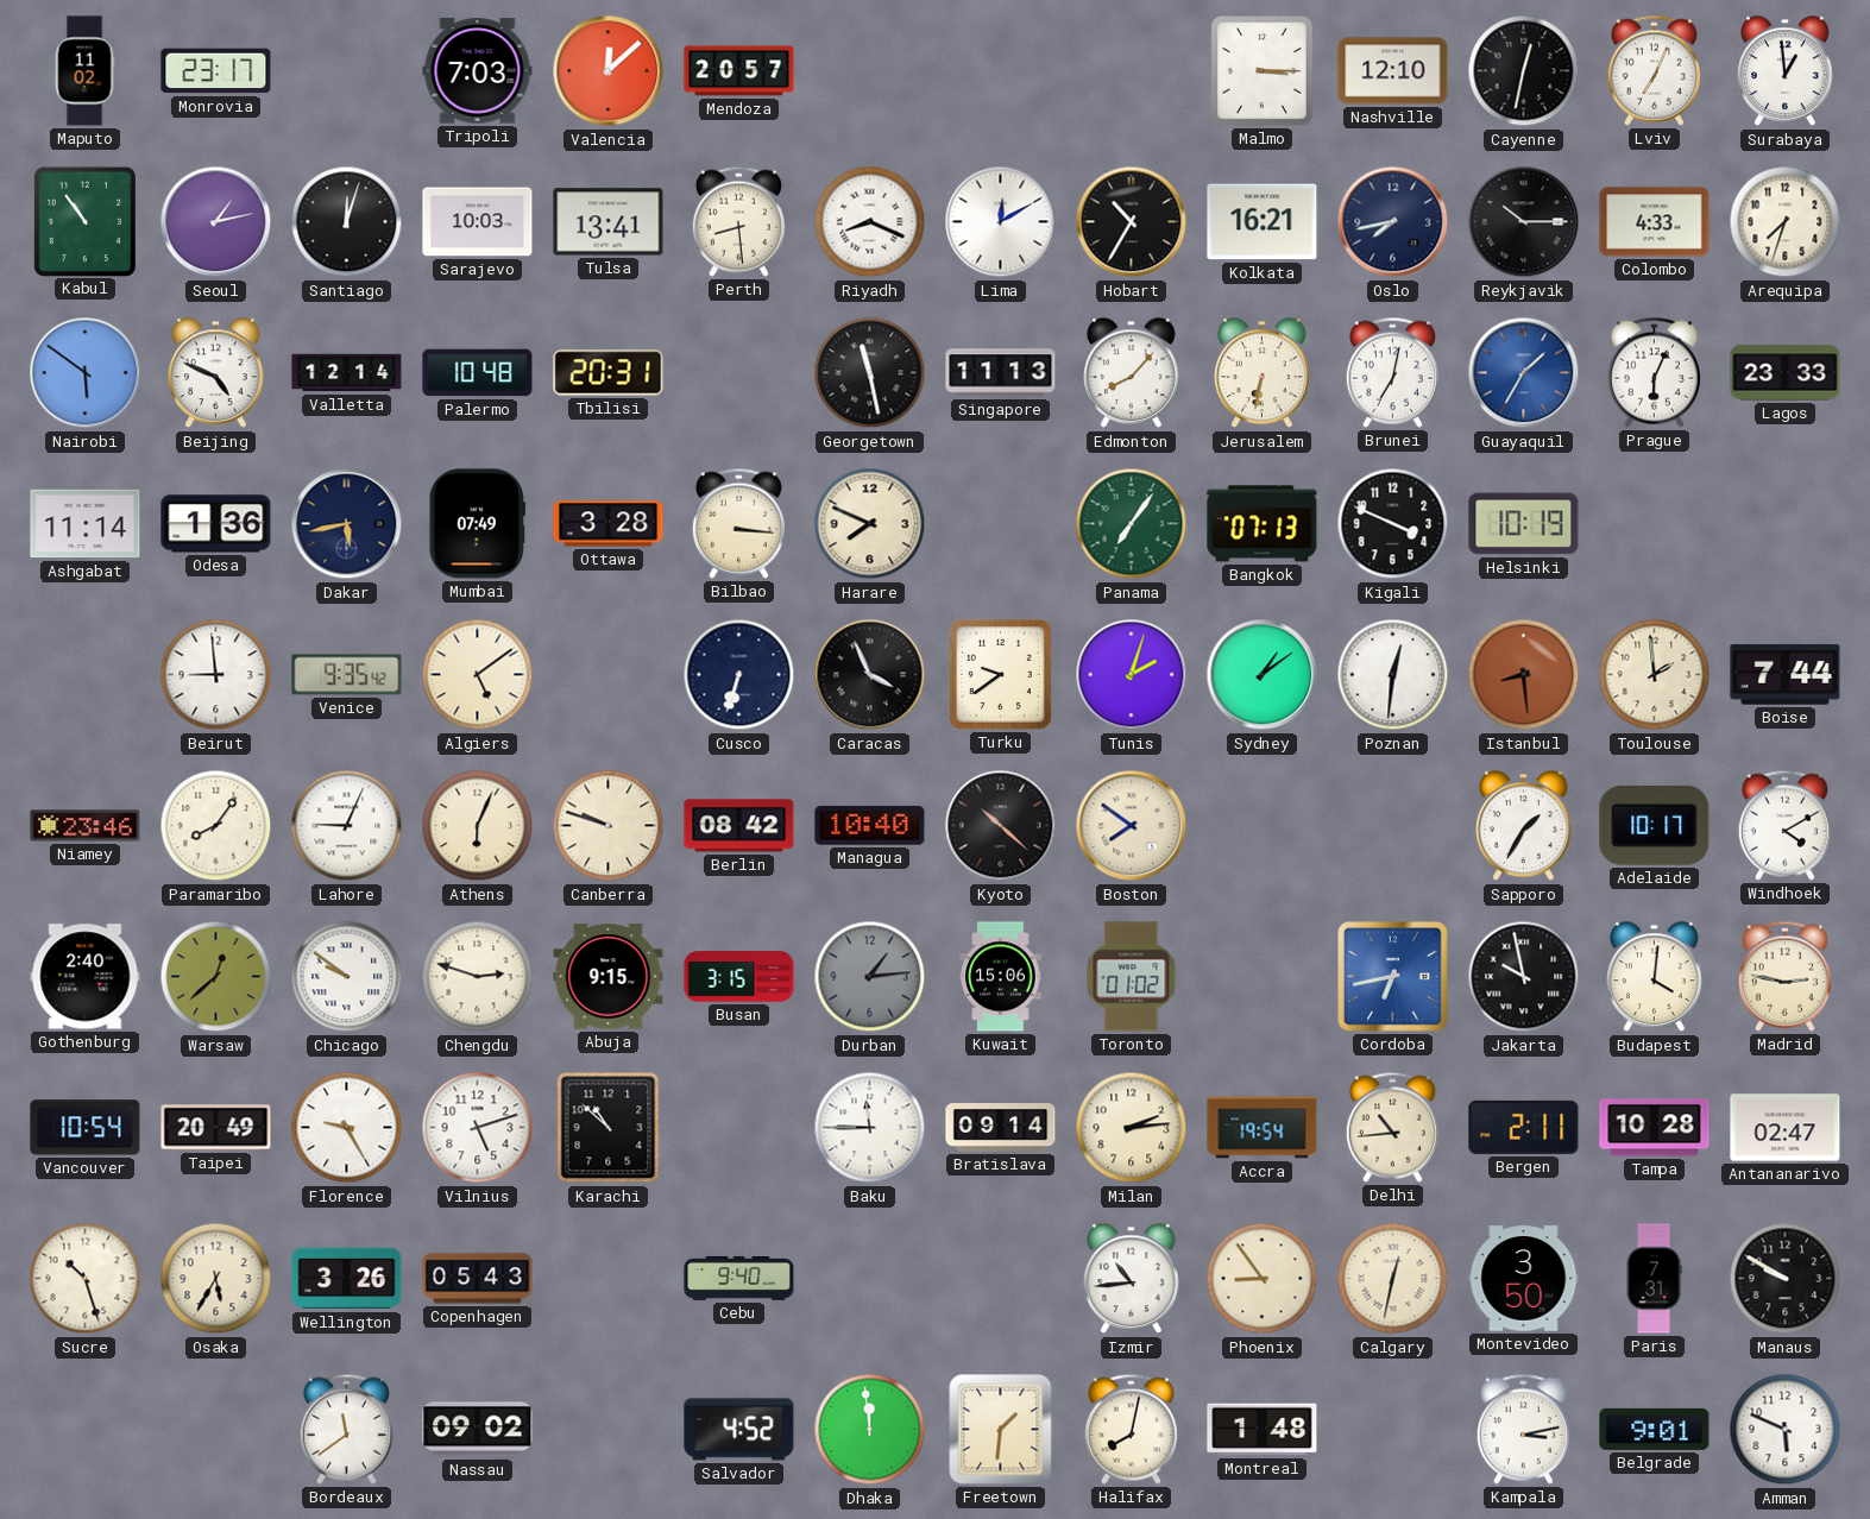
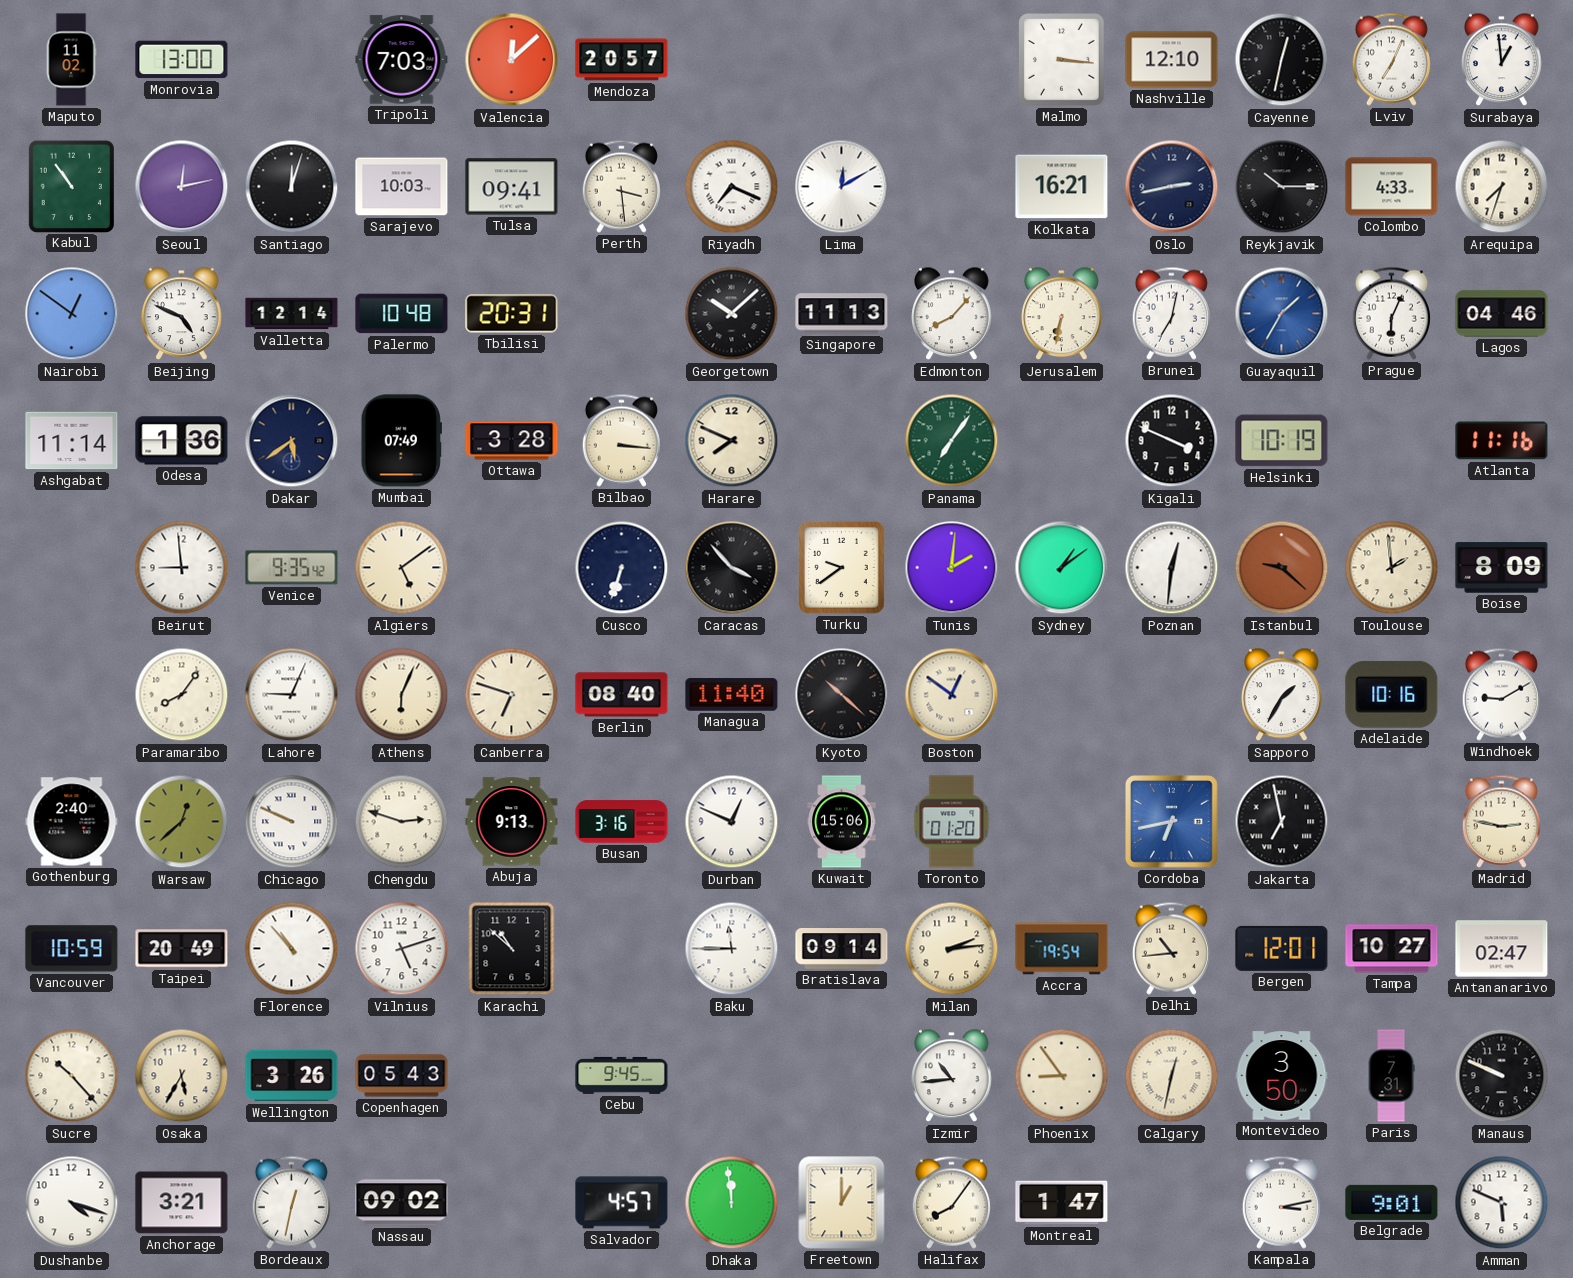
Monrovia: 23:17 -> 13:00 (182, 60)
Malmo: 3:15 -> 3:16 (1062, 60)
Seoul: 1:13 -> 12:13 (182, 187)
Tulsa: 13:41 -> 09:41 (512, 187)
Perth: 8:29 -> 3:29 (621, 186)
Riyadh: 8:19 -> 7:19 (732, 187)
Hobart: 10:35 -> none (1132, 222)
Oslo: 7:43 -> 2:43 (1172, 187)
Nairobi: 5:51 -> 12:51 (72, 314)
Georgetown: 11:28 -> 10:08 (732, 314)
Lagos: 23:33 -> 04:46 (1502, 314)
Dakar: 5:43 -> 5:39 (292, 441)
Bangkok: 07:13 -> none (1263, 524)
Atlanta: none -> 11:16 (1502, 441)
Caracas: 3:56 -> 3:53 (732, 568)
Tunis: 2:03 -> 2:01 (952, 568)
Istanbul: 8:29 -> 9:22 (1282, 568)
Boise: 7:44 -> 8:09 (1502, 568)
Niamey: 23:46 -> none (86, 826)
Canberra: 9:48 -> 6:48 (512, 695)
Berlin: 08:42 -> 08:40 (622, 695)
Managua: 10:40 -> 11:40 (732, 695)
Boston: 7:51 -> 12:51 (952, 695)
Adelaide: 10:17 -> 10:16 (1392, 694)
Windhoek: 4:10 -> 9:10 (1501, 694)
Chicago: 9:51 -> 9:49 (292, 822)
Abuja: 9:15 -> 9:13 (512, 822)
Busan: 3:15 -> 3:16 (622, 822)
Durban: 1:14 -> 12:49 (732, 822)
Durban dial: grey -> white (732, 822)
Toronto: 01:02 -> 01:20 (952, 822)
Jakarta: 9:58 -> 6:58 (1282, 822)
Budapest: 4:01 -> none (1655, 977)
Vancouver: 10:54 -> 10:59 (72, 949)
Florence: 9:25 -> 10:53 (292, 949)
Bergen: 2:11 -> 12:01 (1282, 948)
Tampa: 10:28 -> 10:27 (1392, 949)
Sucre: 10:27 -> 10:23 (72, 1076)
Cebu: 9:40 -> 9:45 (622, 1075)
Manaus: 9:50 -> 9:49 (1502, 1076)
Dushanbe: none -> 4:18 (72, 1203)
Anchorage: none -> 3:21 (182, 1203)
Bordeaux: 11:39 -> 12:32 (291, 1202)
Salvador: 4:52 -> 4:57 (622, 1203)
Freetown: 1:31 -> 1:00 (842, 1203)
Halifax: 8:02 -> 8:06 (951, 1202)
Montreal: 1:48 -> 1:47 (1062, 1203)
